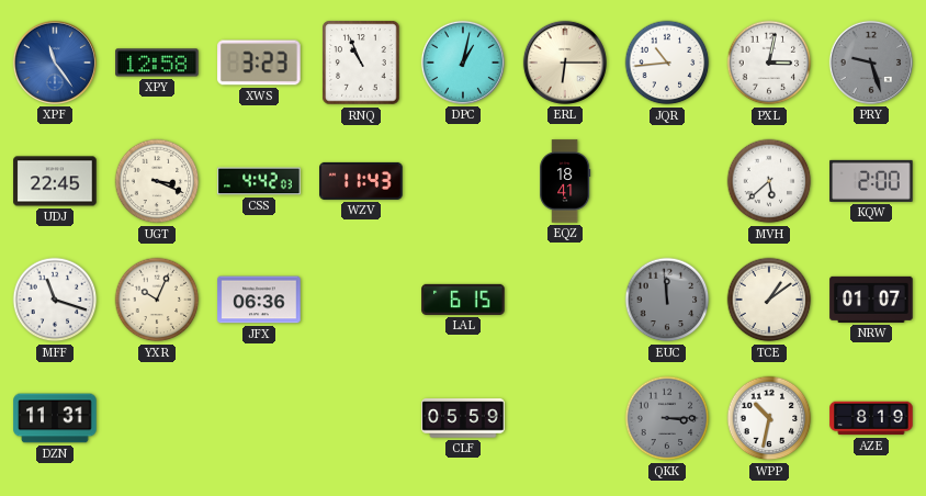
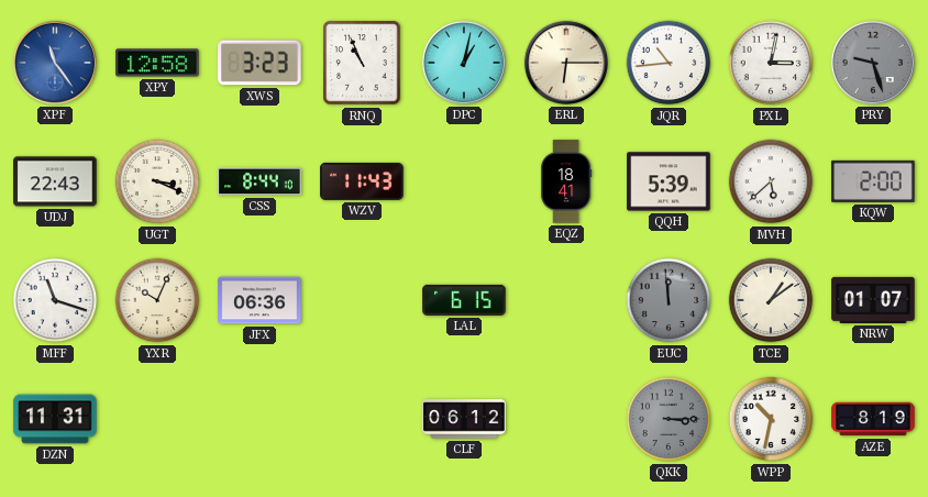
UDJ: 22:45 -> 22:43 (55, 181)
CSS: 4:42 -> 8:44 (259, 181)
QQH: none -> 5:39 (669, 181)
CLF: 05:59 -> 06:12 (464, 419)
